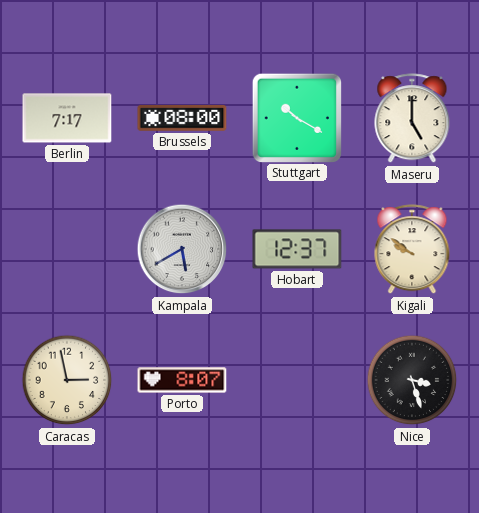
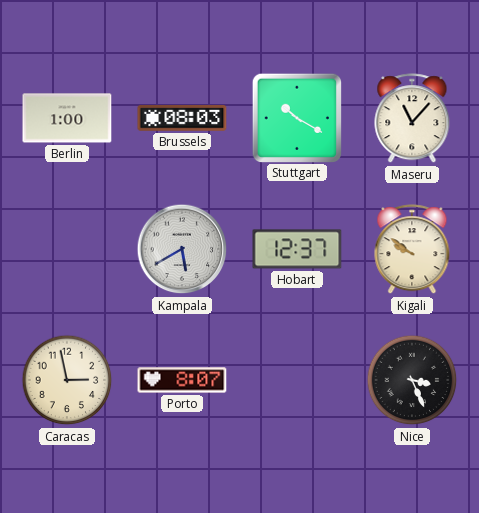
Berlin: 7:17 -> 1:00 (67, 118)
Brussels: 08:00 -> 08:03 (182, 118)
Maseru: 5:00 -> 11:07 (412, 119)
Nice: 3:27 -> 3:26 (412, 380)
